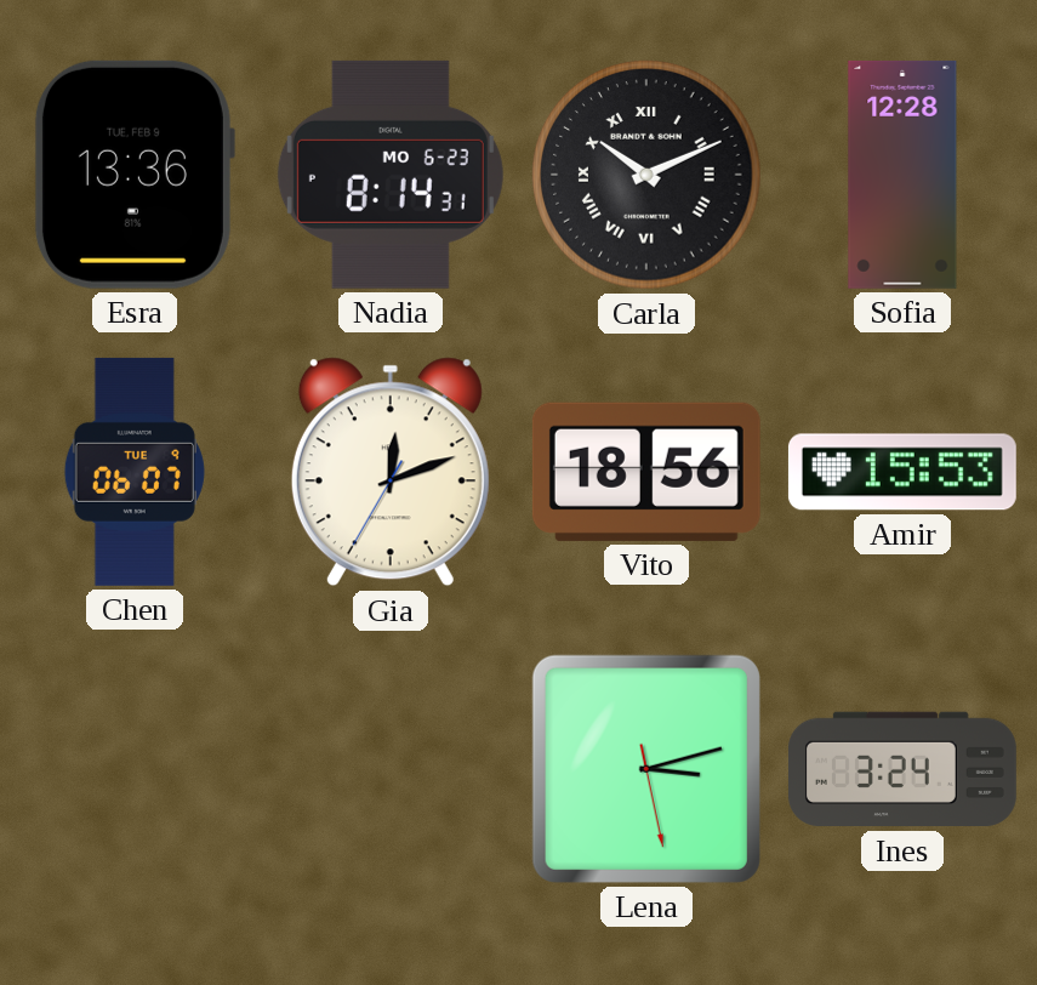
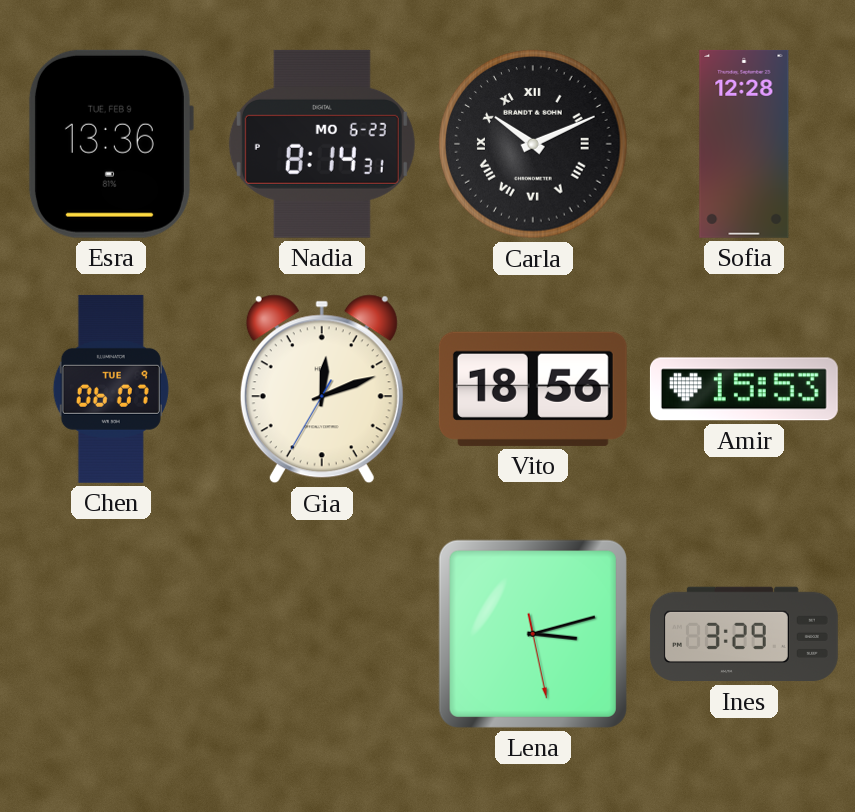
Ines: 3:24 -> 3:29 (744, 634)
